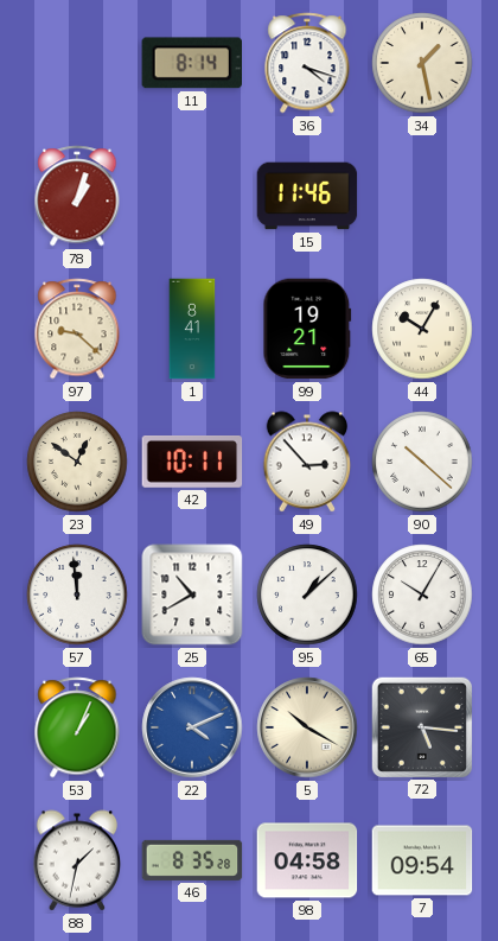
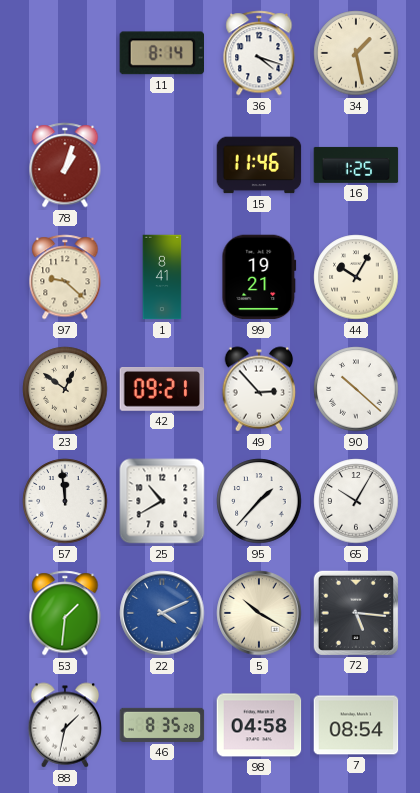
16: none -> 1:25 (356, 165)
42: 10:11 -> 09:21 (162, 390)
95: 1:08 -> 1:37 (259, 501)
53: 1:04 -> 1:31 (65, 613)
7: 09:54 -> 08:54 (356, 725)
